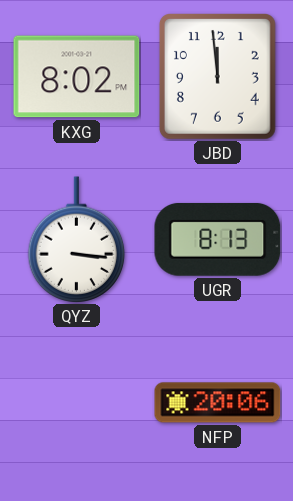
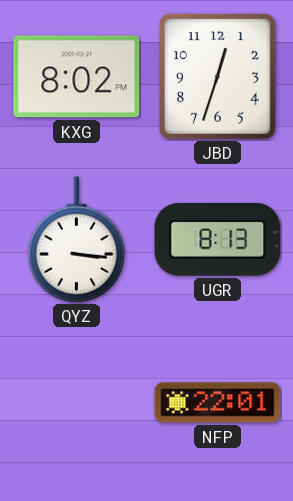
JBD: 11:59 -> 12:33 (217, 77)
NFP: 20:06 -> 22:01 (218, 403)
